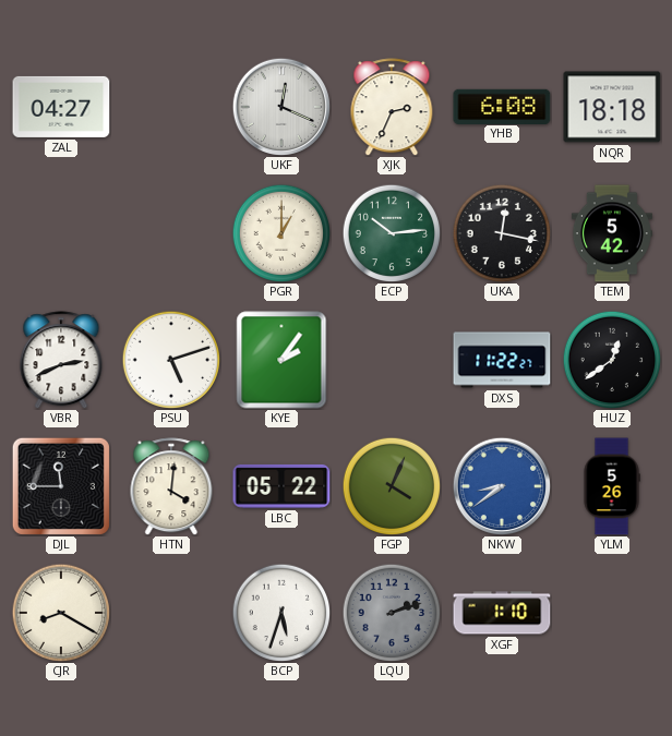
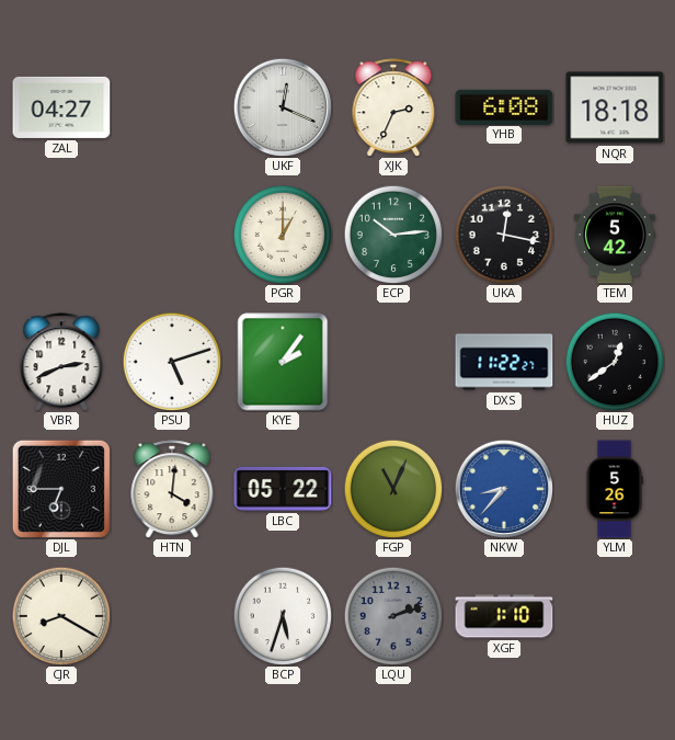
DJL: 11:45 -> 6:45 (61, 489)
FGP: 4:04 -> 11:04 (393, 489)
NKW: 8:39 -> 8:37 (504, 489)
